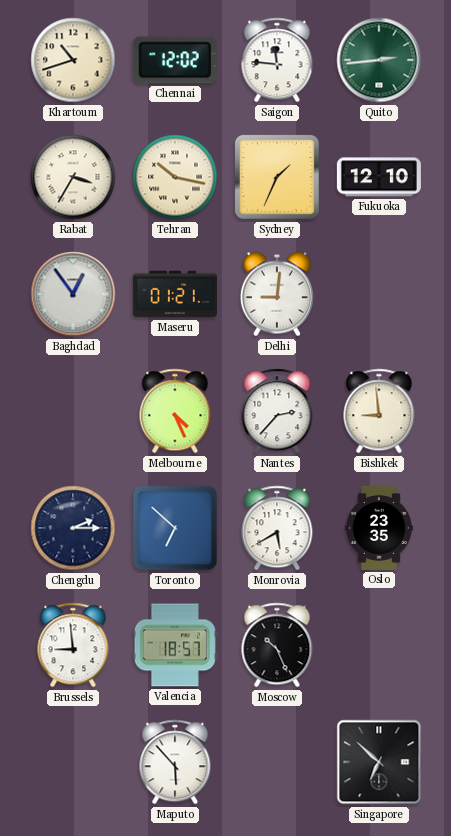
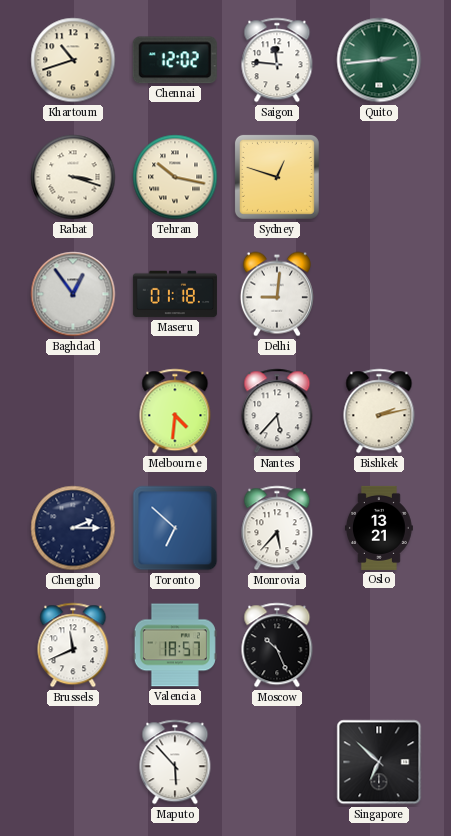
Rabat: 3:35 -> 3:18 (73, 177)
Sydney: 1:34 -> 12:48 (277, 177)
Fukuoka: 12:10 -> none (379, 177)
Maseru: 01:21 -> 01:18 (175, 294)
Melbourne: 4:26 -> 4:31 (175, 411)
Nantes: 2:37 -> 5:37 (277, 411)
Bishkek: 8:59 -> 2:13 (379, 411)
Monrovia: 5:40 -> 5:37 (277, 528)
Oslo: 23:35 -> 13:21 (379, 528)
Brussels: 8:59 -> 11:41 (73, 645)
